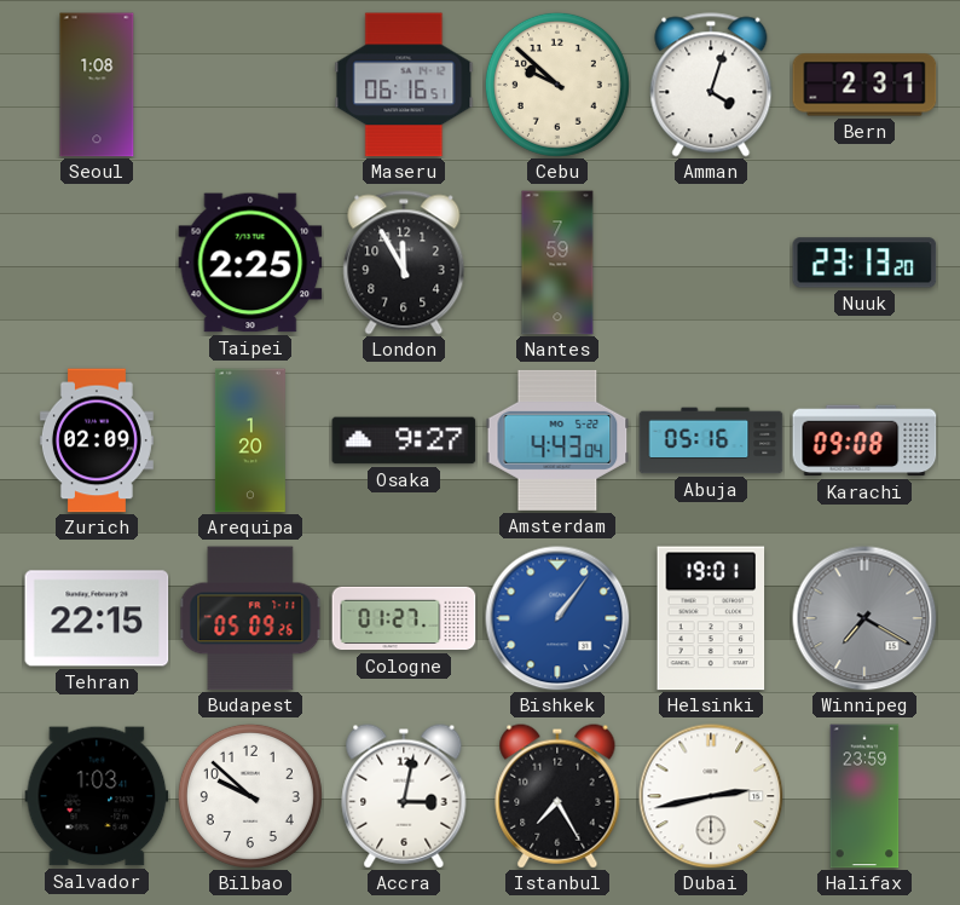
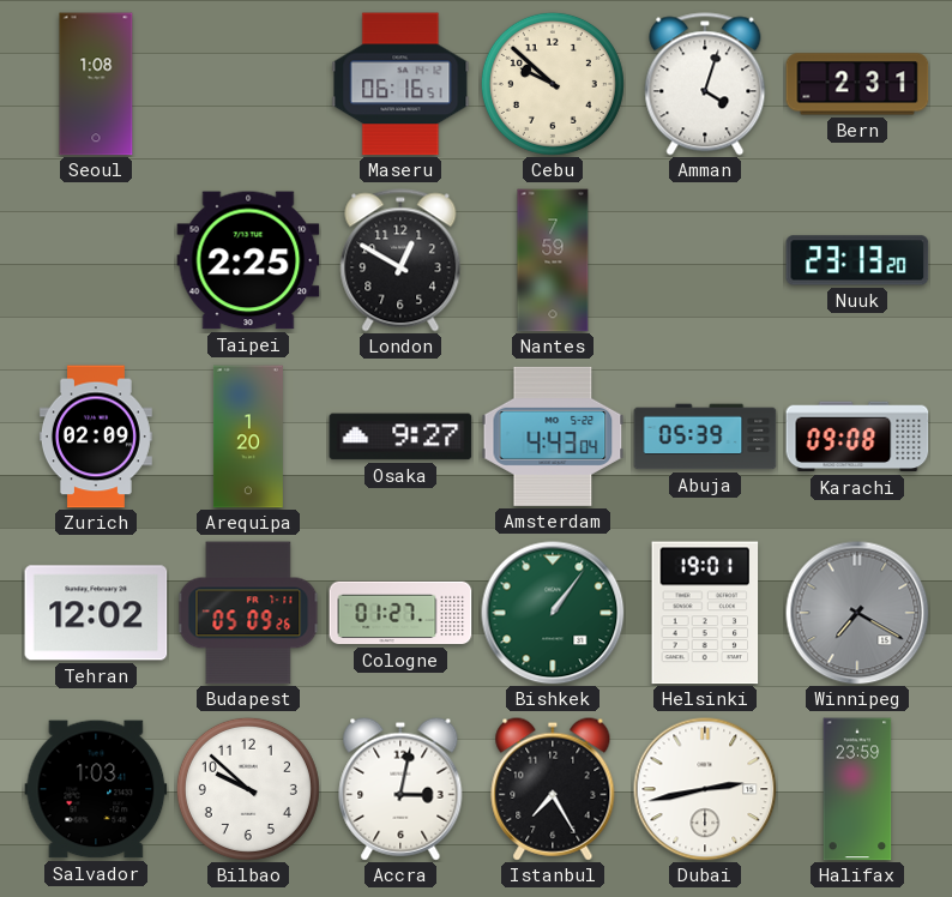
London: 11:55 -> 12:50 (400, 260)
Abuja: 05:16 -> 05:39 (705, 437)
Tehran: 22:15 -> 12:02 (96, 613)
Bishkek dial: blue -> green (553, 613)
